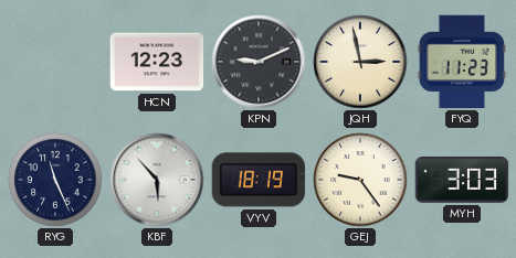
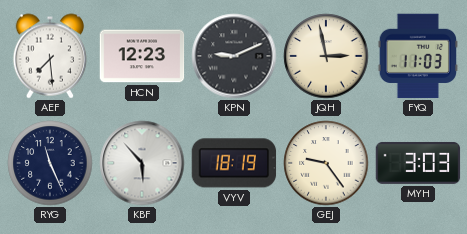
AEF: none -> 7:29 (50, 56)
FYQ: 11:23 -> 11:03 (417, 56)
